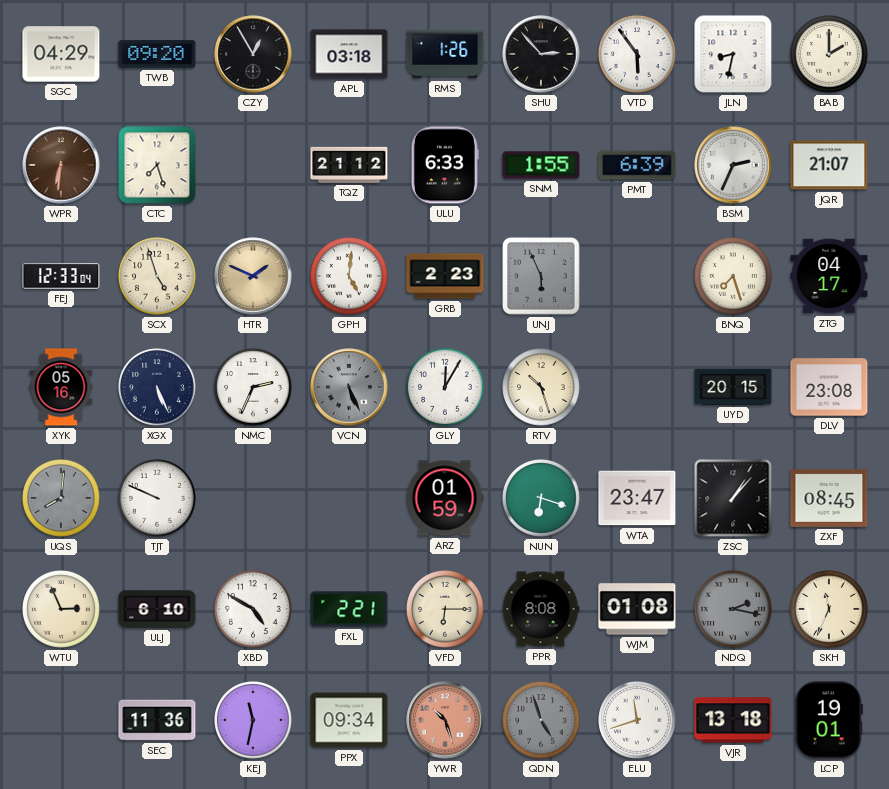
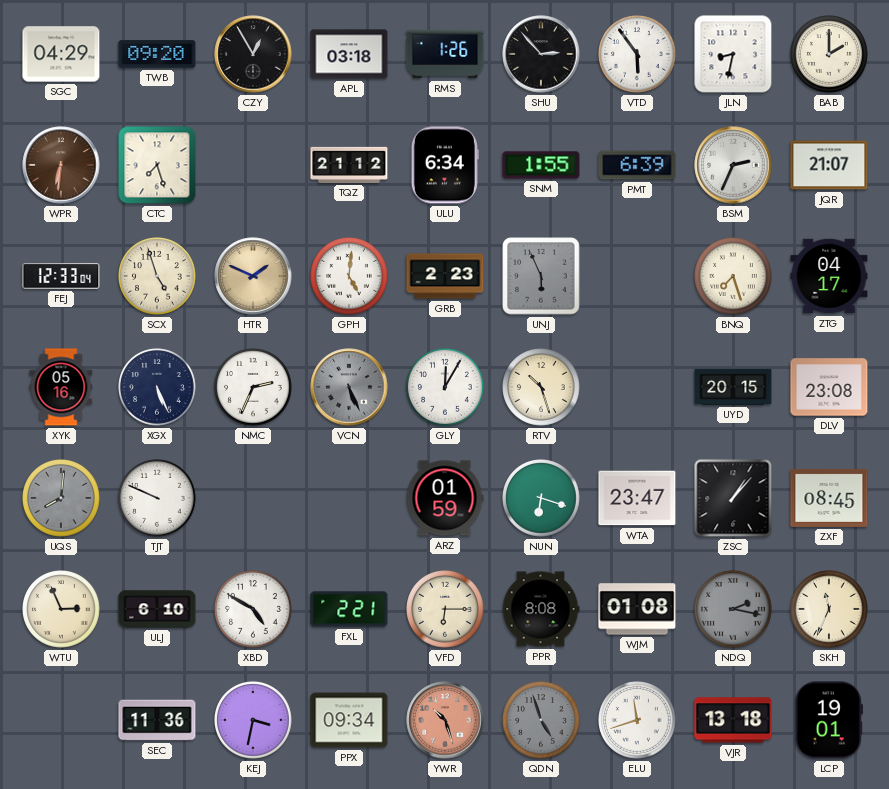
ULU: 6:33 -> 6:34 (445, 165)
KEJ: 11:32 -> 3:32 (253, 720)
